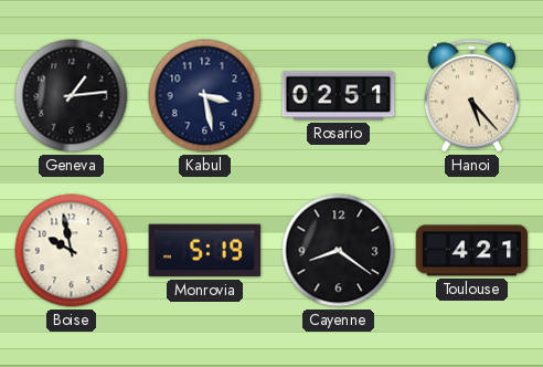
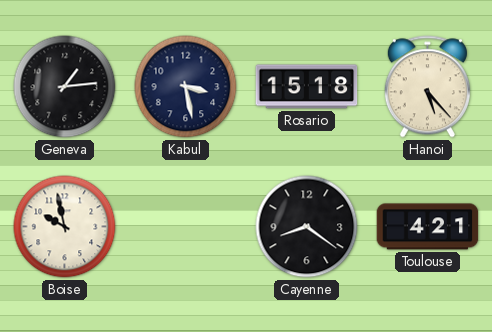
Rosario: 02:51 -> 15:18 (307, 87)
Monrovia: 5:19 -> none (205, 251)
